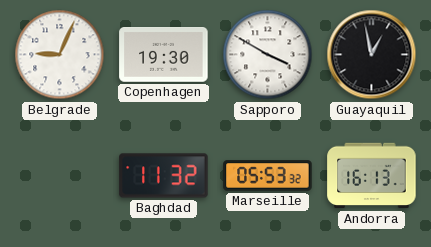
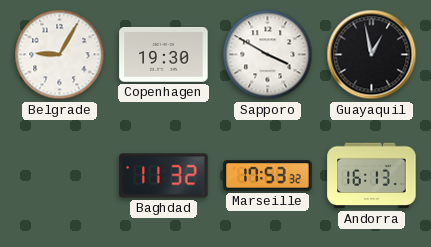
Belgrade: 9:04 -> 9:05 (60, 55)
Marseille: 05:53 -> 17:53 (268, 176)
